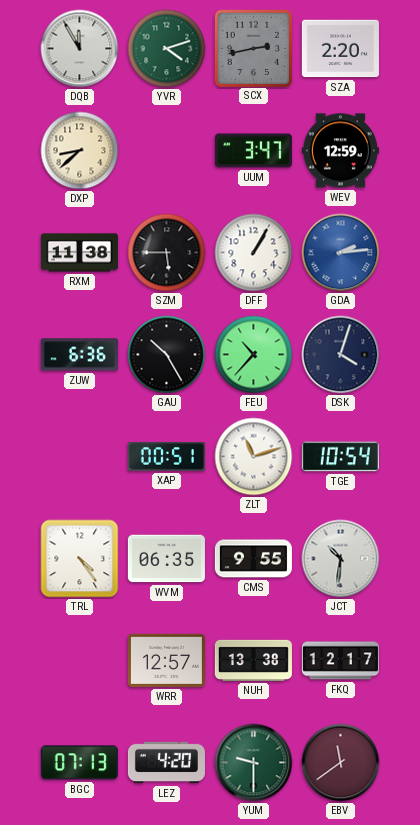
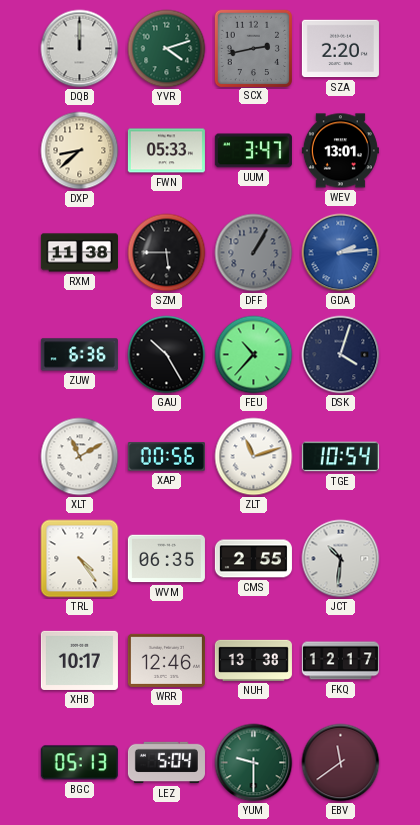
DQB: 11:55 -> 12:00 (80, 49)
FWN: none -> 05:33 (166, 151)
WEV: 12:59 -> 13:01 (340, 151)
DFF dial: white -> grey (254, 253)
XLT: none -> 11:10 (80, 457)
XAP: 00:51 -> 00:56 (166, 457)
CMS: 9:55 -> 2:55 (253, 559)
XHB: none -> 10:17 (79, 660)
WRR: 12:57 -> 12:46 (166, 660)
BGC: 07:13 -> 05:13 (79, 763)
LEZ: 4:20 -> 5:04 (166, 763)
